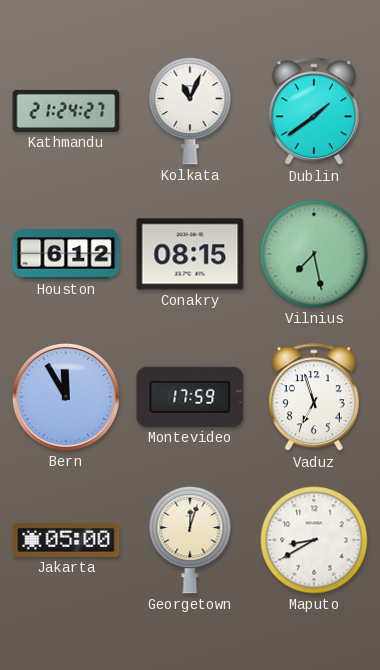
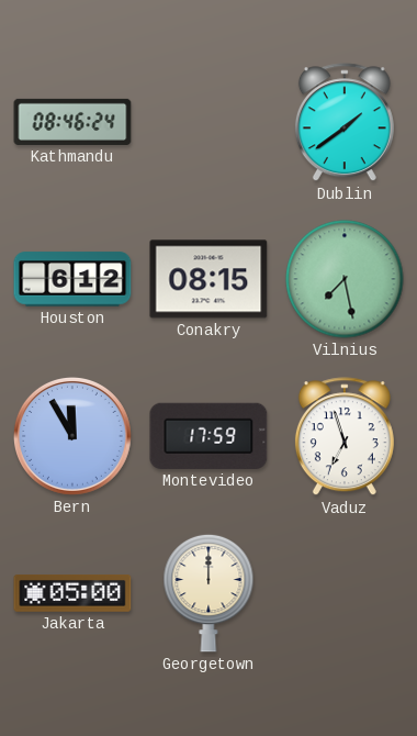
Kathmandu: 21:24 -> 08:46 (72, 122)
Kolkata: 11:04 -> none (190, 111)
Georgetown: 12:03 -> 12:00 (208, 593)
Maputo: 8:40 -> none (314, 540)
